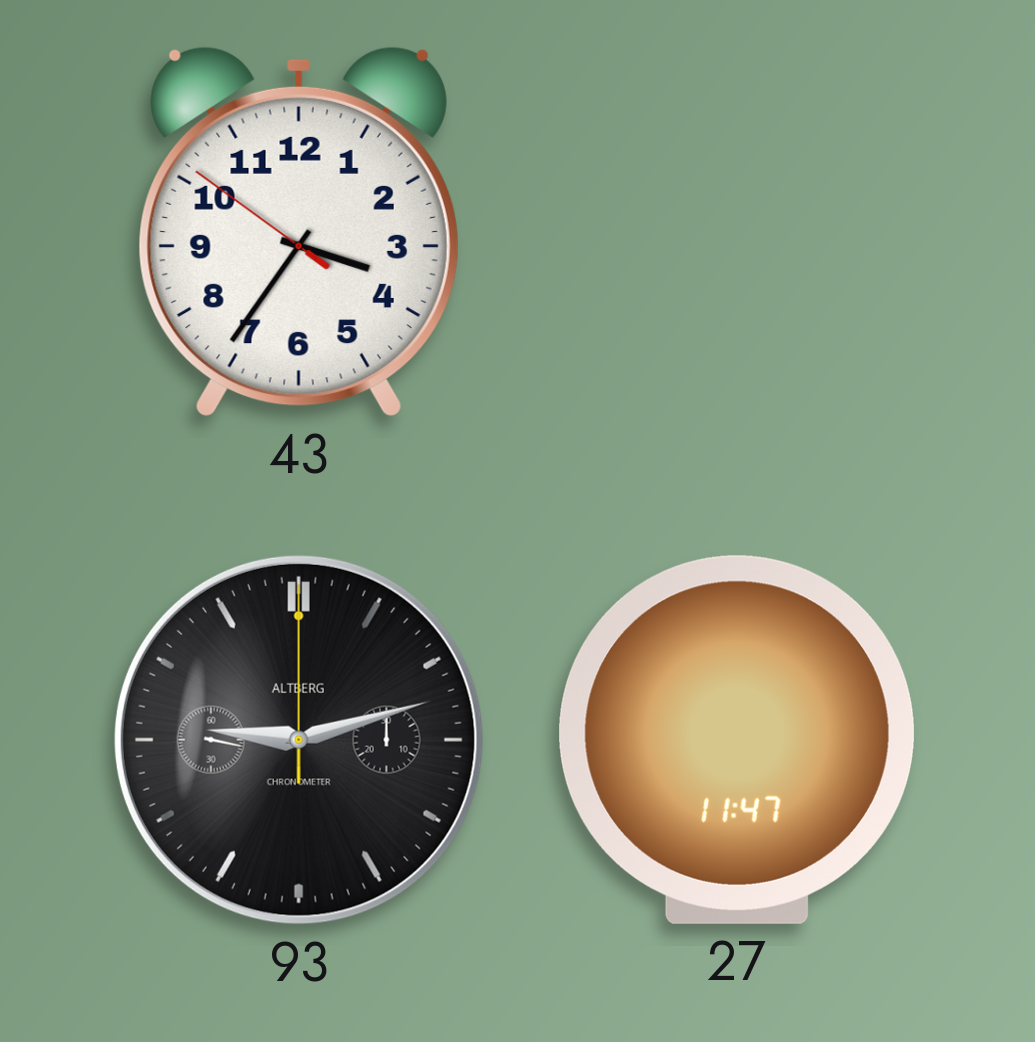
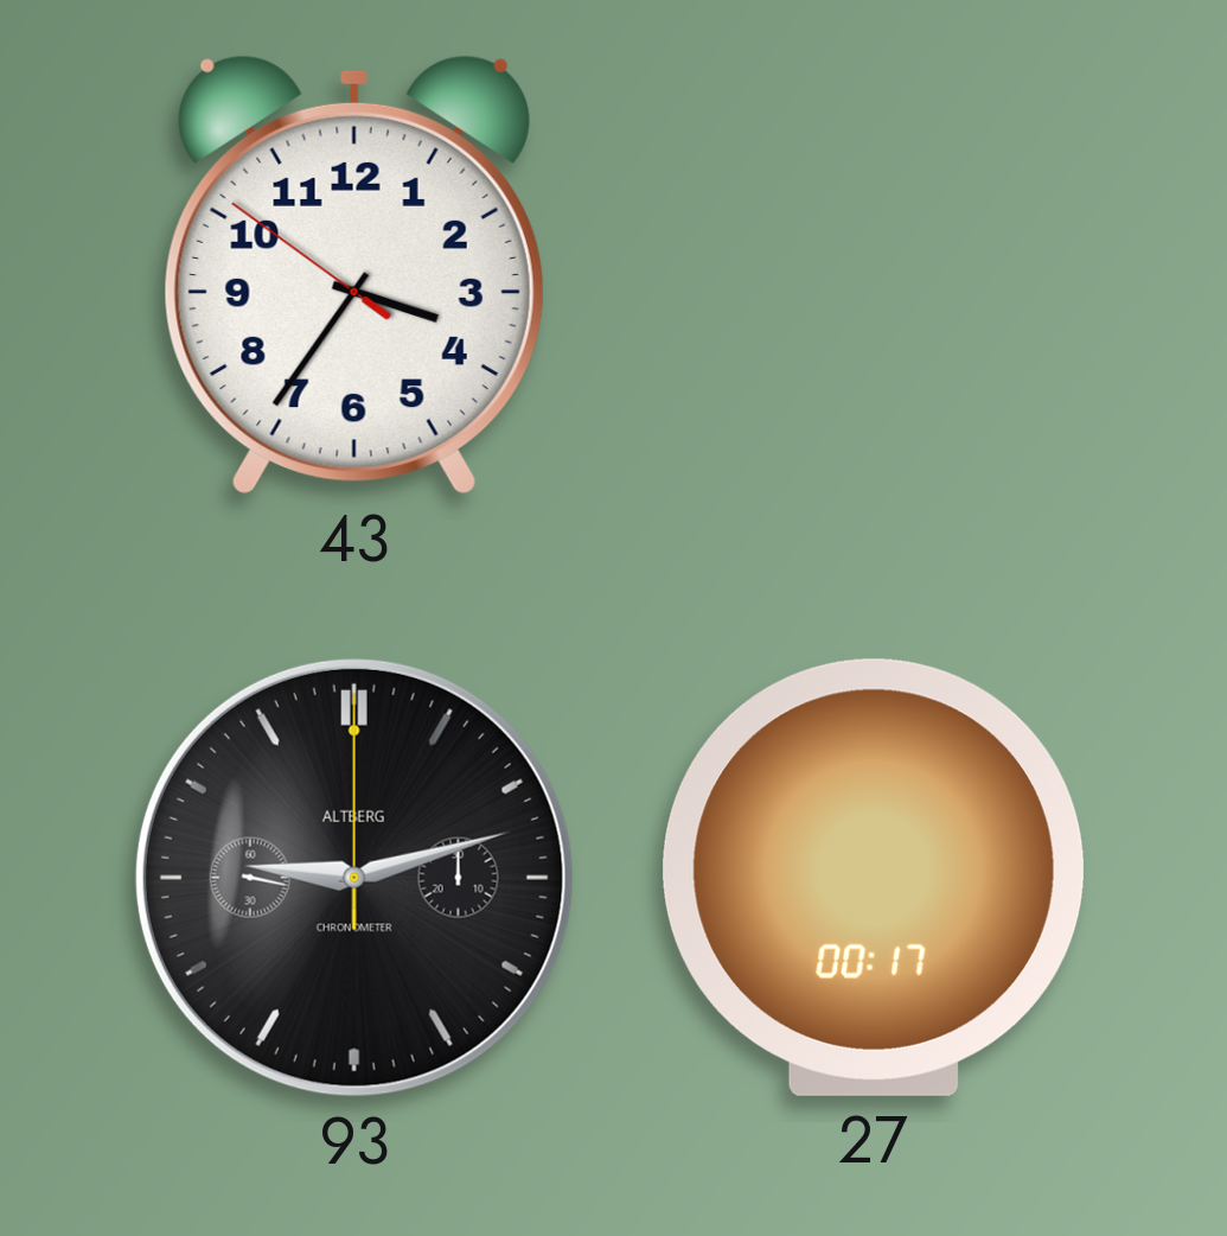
27: 11:47 -> 00:17 (874, 878)
